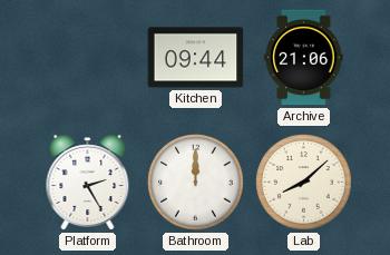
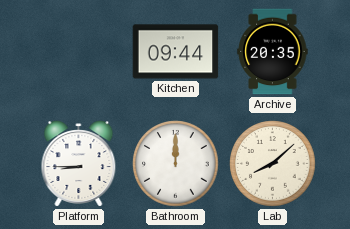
Archive: 21:06 -> 20:35 (273, 52)
Platform: 2:25 -> 8:45 (79, 164)
